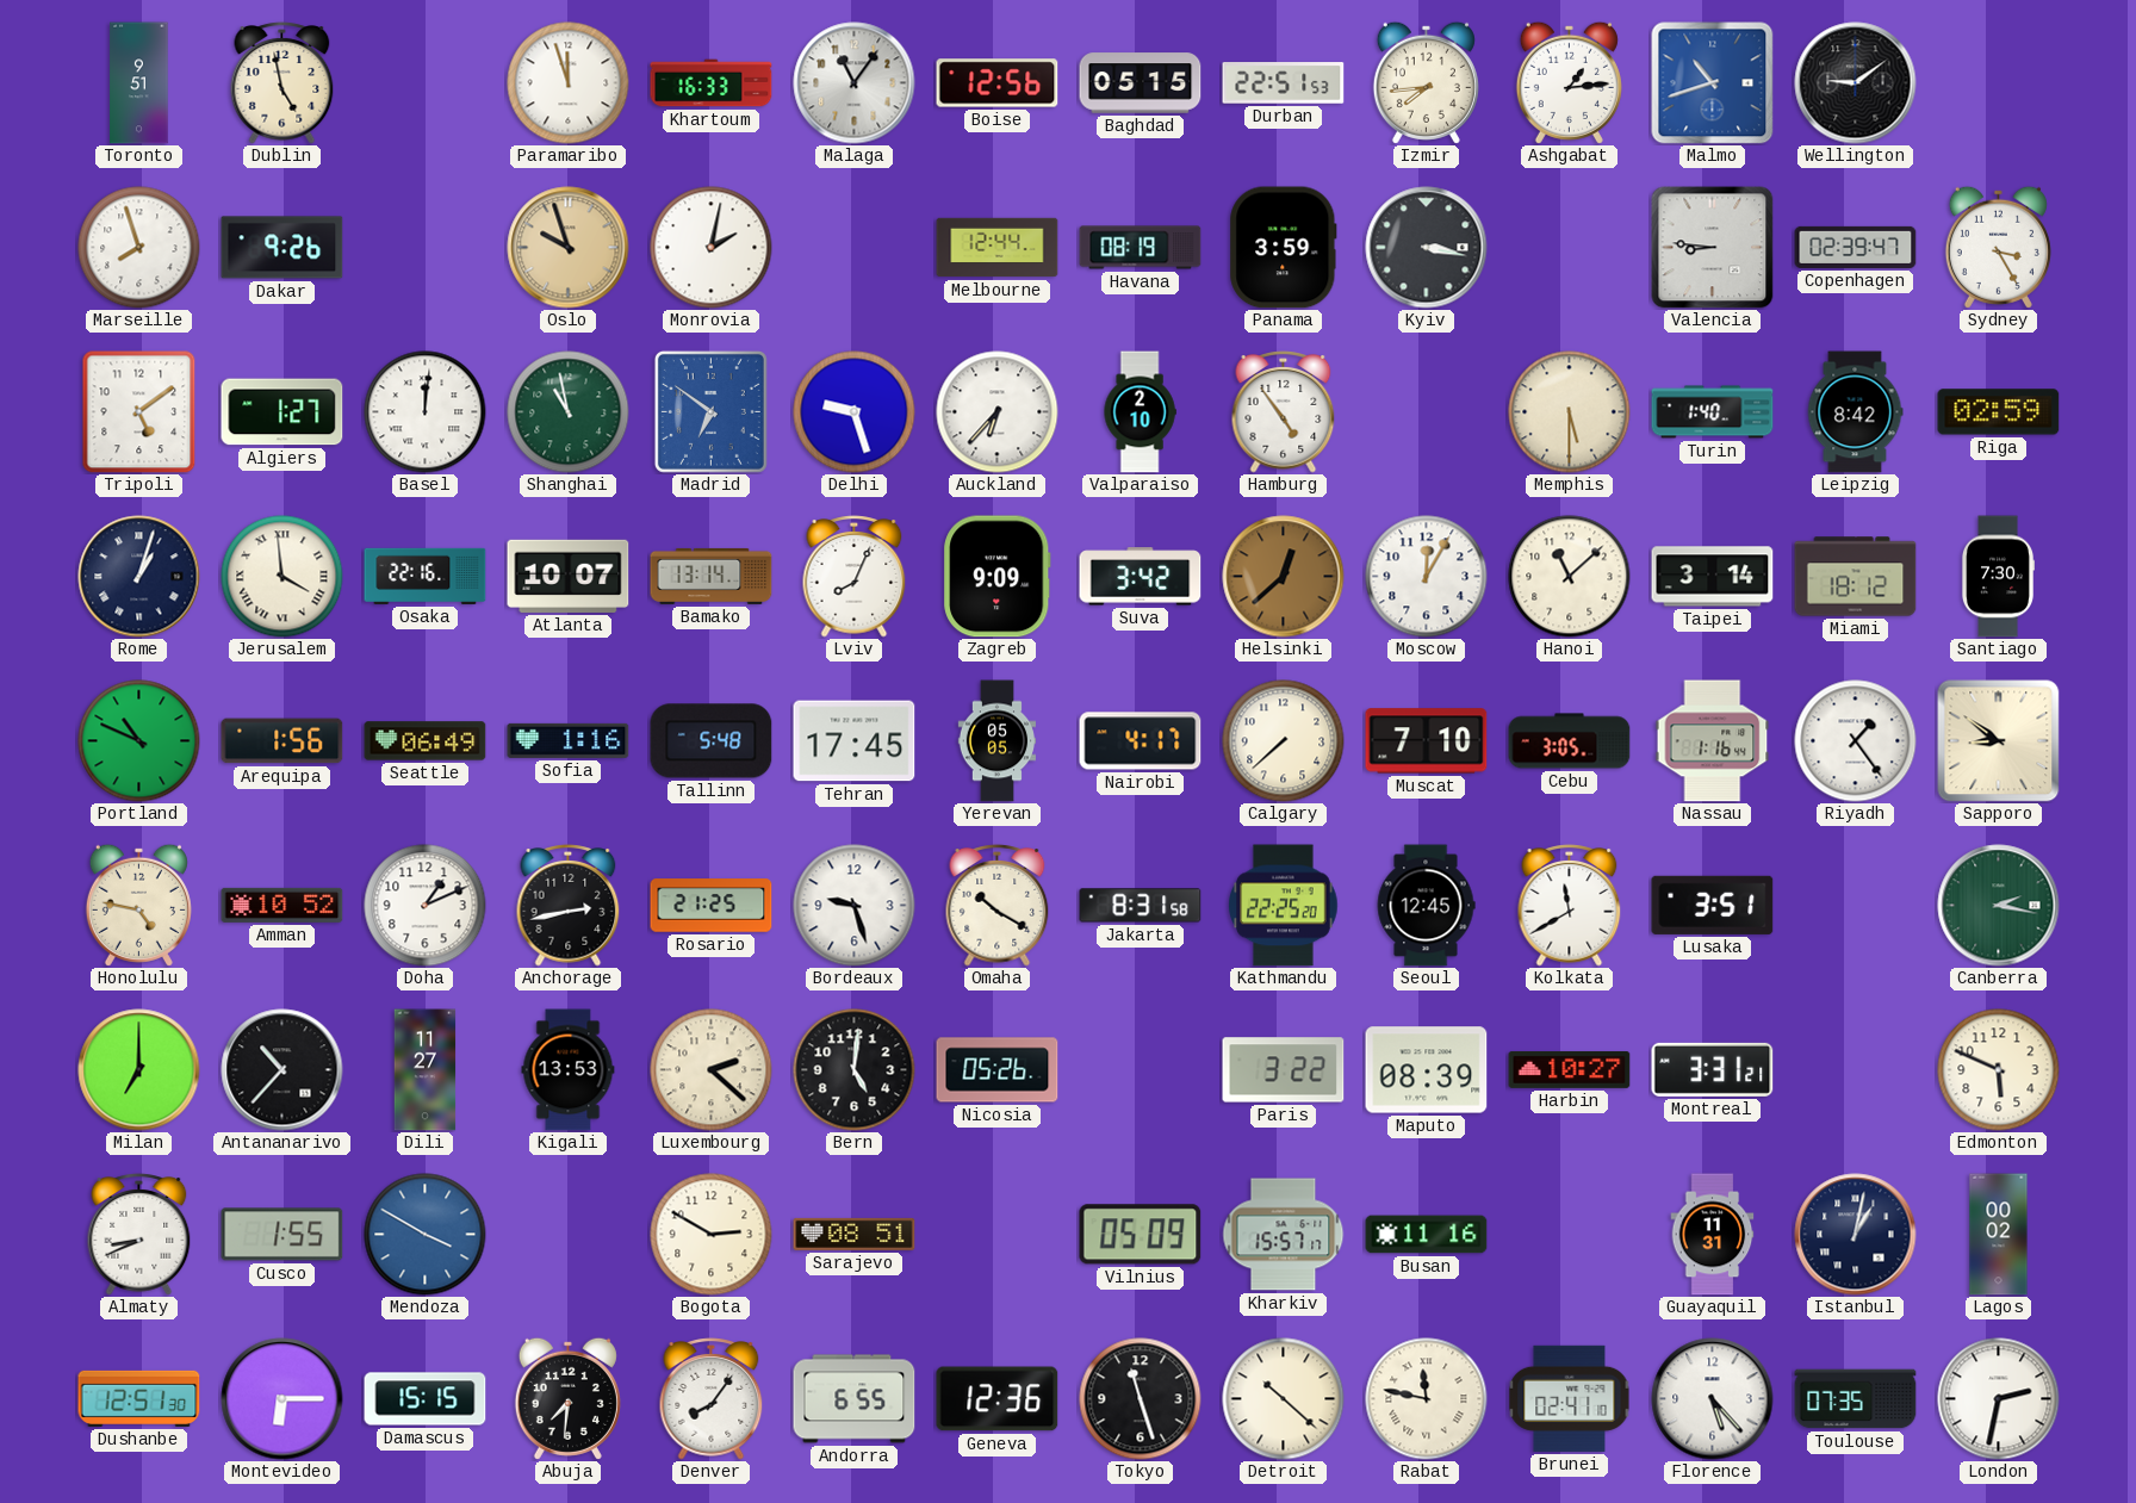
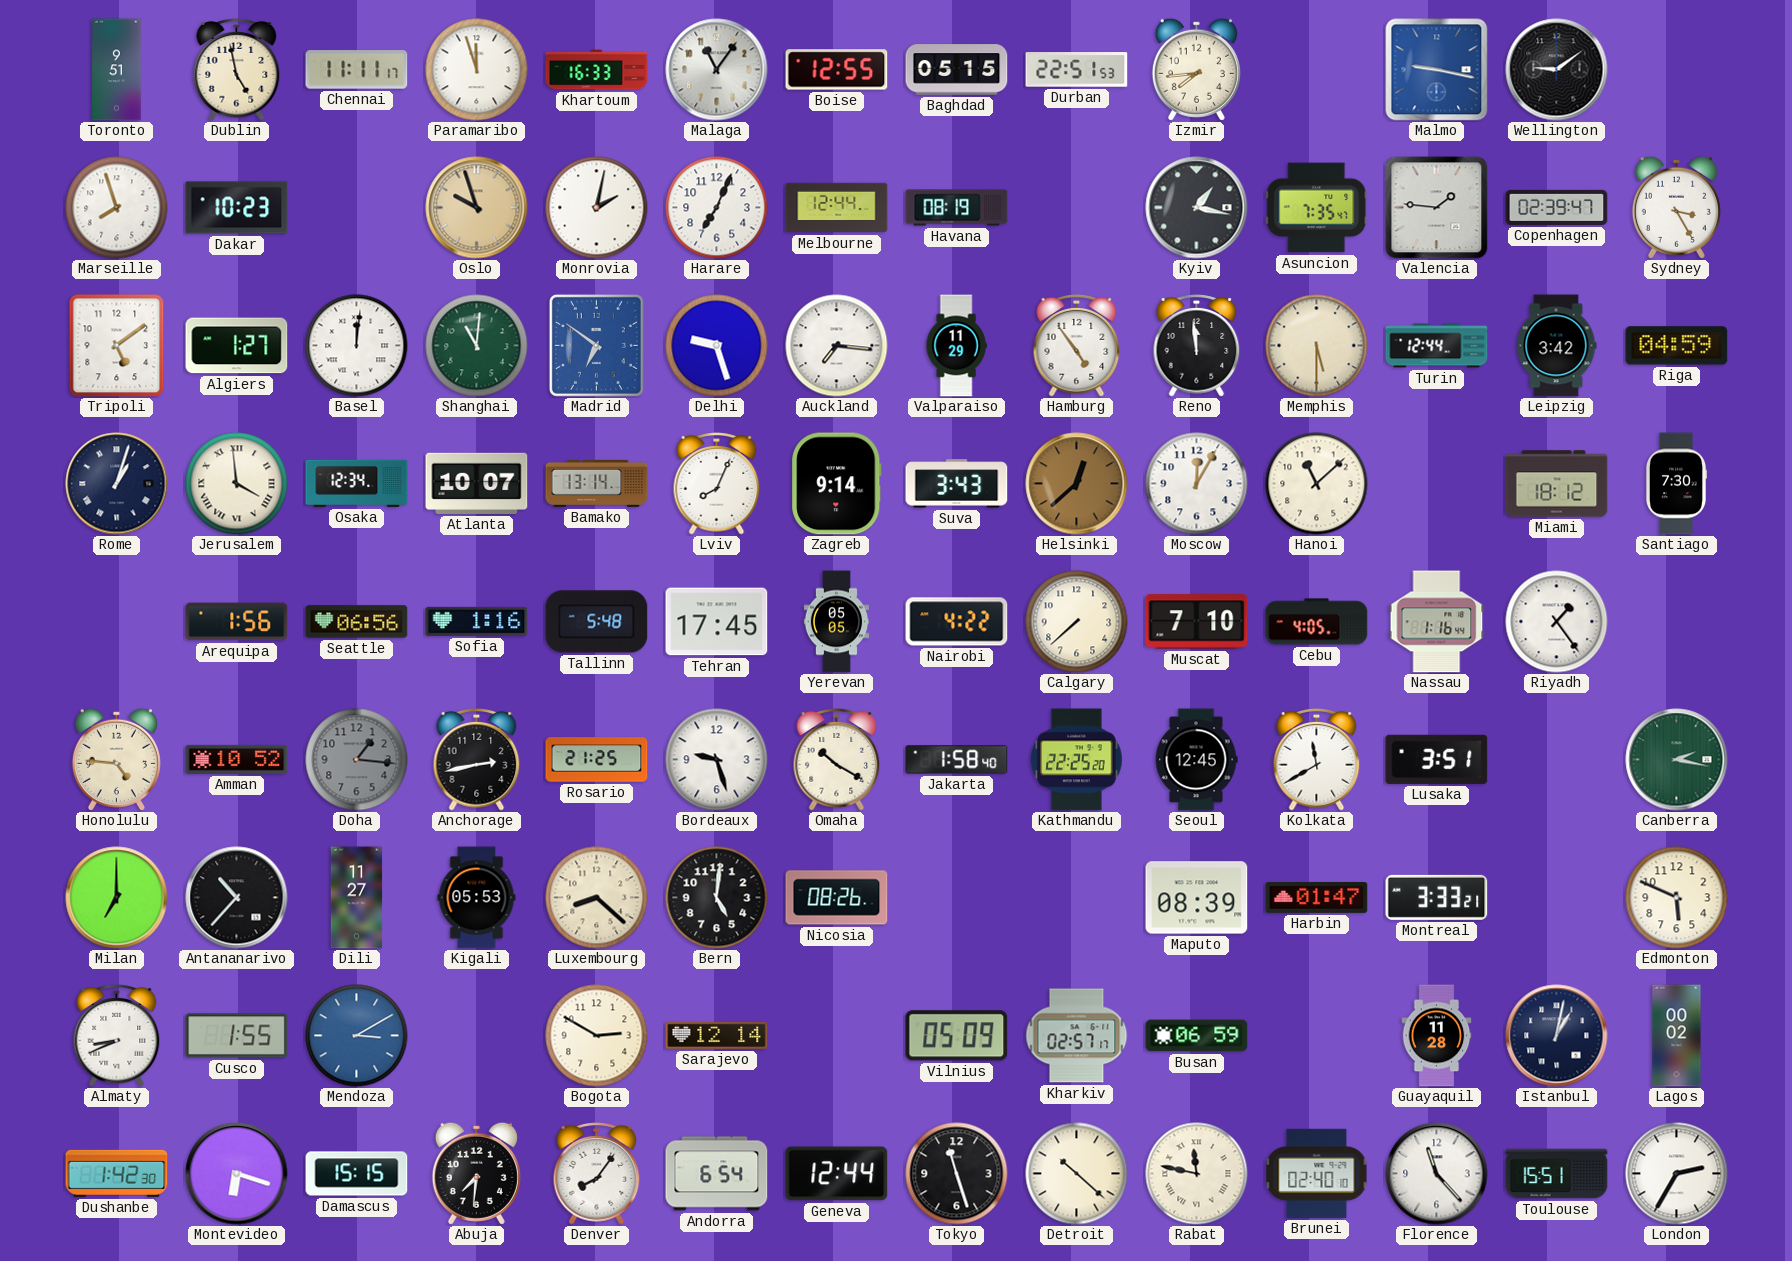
Chennai: none -> 11:11 (357, 70)
Boise: 12:56 -> 12:55 (837, 70)
Ashgabat: 1:14 -> none (1569, 82)
Malmo: 10:42 -> 9:17 (1437, 70)
Dakar: 9:26 -> 10:23 (237, 208)
Harare: none -> 7:04 (717, 208)
Panama: 3:59 -> none (1284, 248)
Kyiv: 3:17 -> 1:17 (1197, 208)
Asuncion: none -> 7:35 (1317, 208)
Valencia: 8:46 -> 1:46 (1437, 208)
Shanghai: 10:58 -> 11:01 (477, 346)
Auckland: 6:37 -> 7:16 (837, 346)
Valparaiso: 2:10 -> 11:29 (956, 346)
Reno: none -> 11:59 (1197, 346)
Turin: 1:40 -> 12:44 (1437, 346)
Leipzig: 8:42 -> 3:42 (1556, 346)
Riga: 02:59 -> 04:59 (1677, 346)
Osaka: 22:16 -> 12:34 (357, 483)
Zagreb: 9:09 -> 9:14 (837, 484)
Suva: 3:42 -> 3:43 (957, 484)
Taipei: 3:14 -> none (1713, 577)
Portland: 10:49 -> none (139, 741)
Seattle: 06:49 -> 06:56 (357, 622)
Nairobi: 4:17 -> 4:22 (957, 622)
Cebu: 3:05 -> 4:05 (1317, 622)
Sapporo: 8:51 -> none (1999, 741)
Honolulu: 4:47 -> 4:46 (116, 759)
Doha: 1:11 -> 1:16 (357, 760)
Doha dial: white -> grey (357, 760)
Jakarta: 8:31 -> 1:58 (957, 760)
Kigali: 13:53 -> 05:53 (477, 898)
Luxembourg: 2:22 -> 8:22 (597, 898)
Nicosia: 05:26 -> 08:26 (837, 898)
Paris: 3:22 -> none (1284, 1070)
Harbin: 10:27 -> 01:47 (1317, 897)
Montreal: 3:31 -> 3:33 (1437, 897)
Mendoza: 3:50 -> 3:10 (357, 1036)
Sarajevo: 08:51 -> 12:14 (717, 1035)
Kharkiv: 15:57 -> 02:57 (1077, 1036)
Busan: 11:16 -> 06:59 (1197, 1036)
Guayaquil: 11:31 -> 11:28 (1437, 1036)
Dushanbe: 12:51 -> 1:42 (117, 1173)
Montevideo: 6:15 -> 6:18 (237, 1174)
Andorra: 6:55 -> 6:54 (717, 1174)
Geneva: 12:36 -> 12:44 (837, 1174)
Brunei: 02:41 -> 02:40 (1317, 1173)
Florence: 5:23 -> 11:23 (1437, 1174)
Toulouse: 07:35 -> 15:51 (1557, 1174)
London: 2:32 -> 2:35 (1677, 1174)
